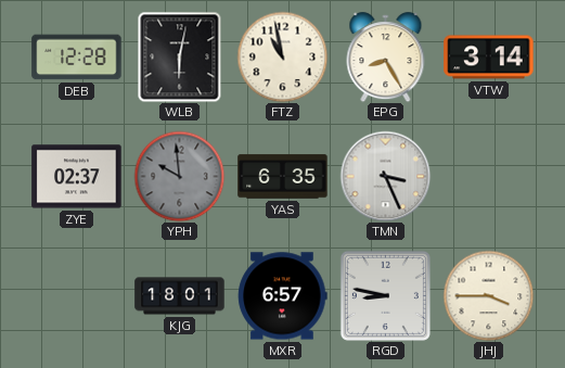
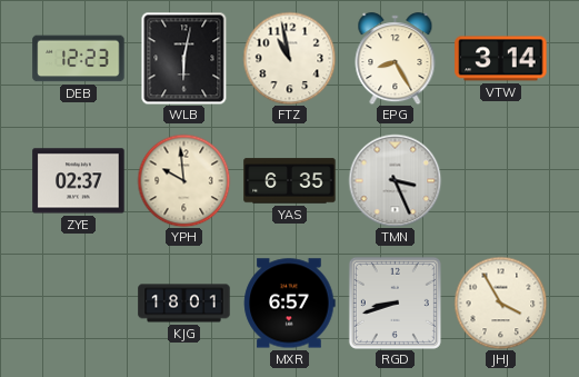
DEB: 12:28 -> 12:23 (79, 59)
YPH dial: grey -> cream (183, 180)
RGD: 8:47 -> 8:42 (395, 302)
JHJ: 3:45 -> 3:55 (500, 302)
